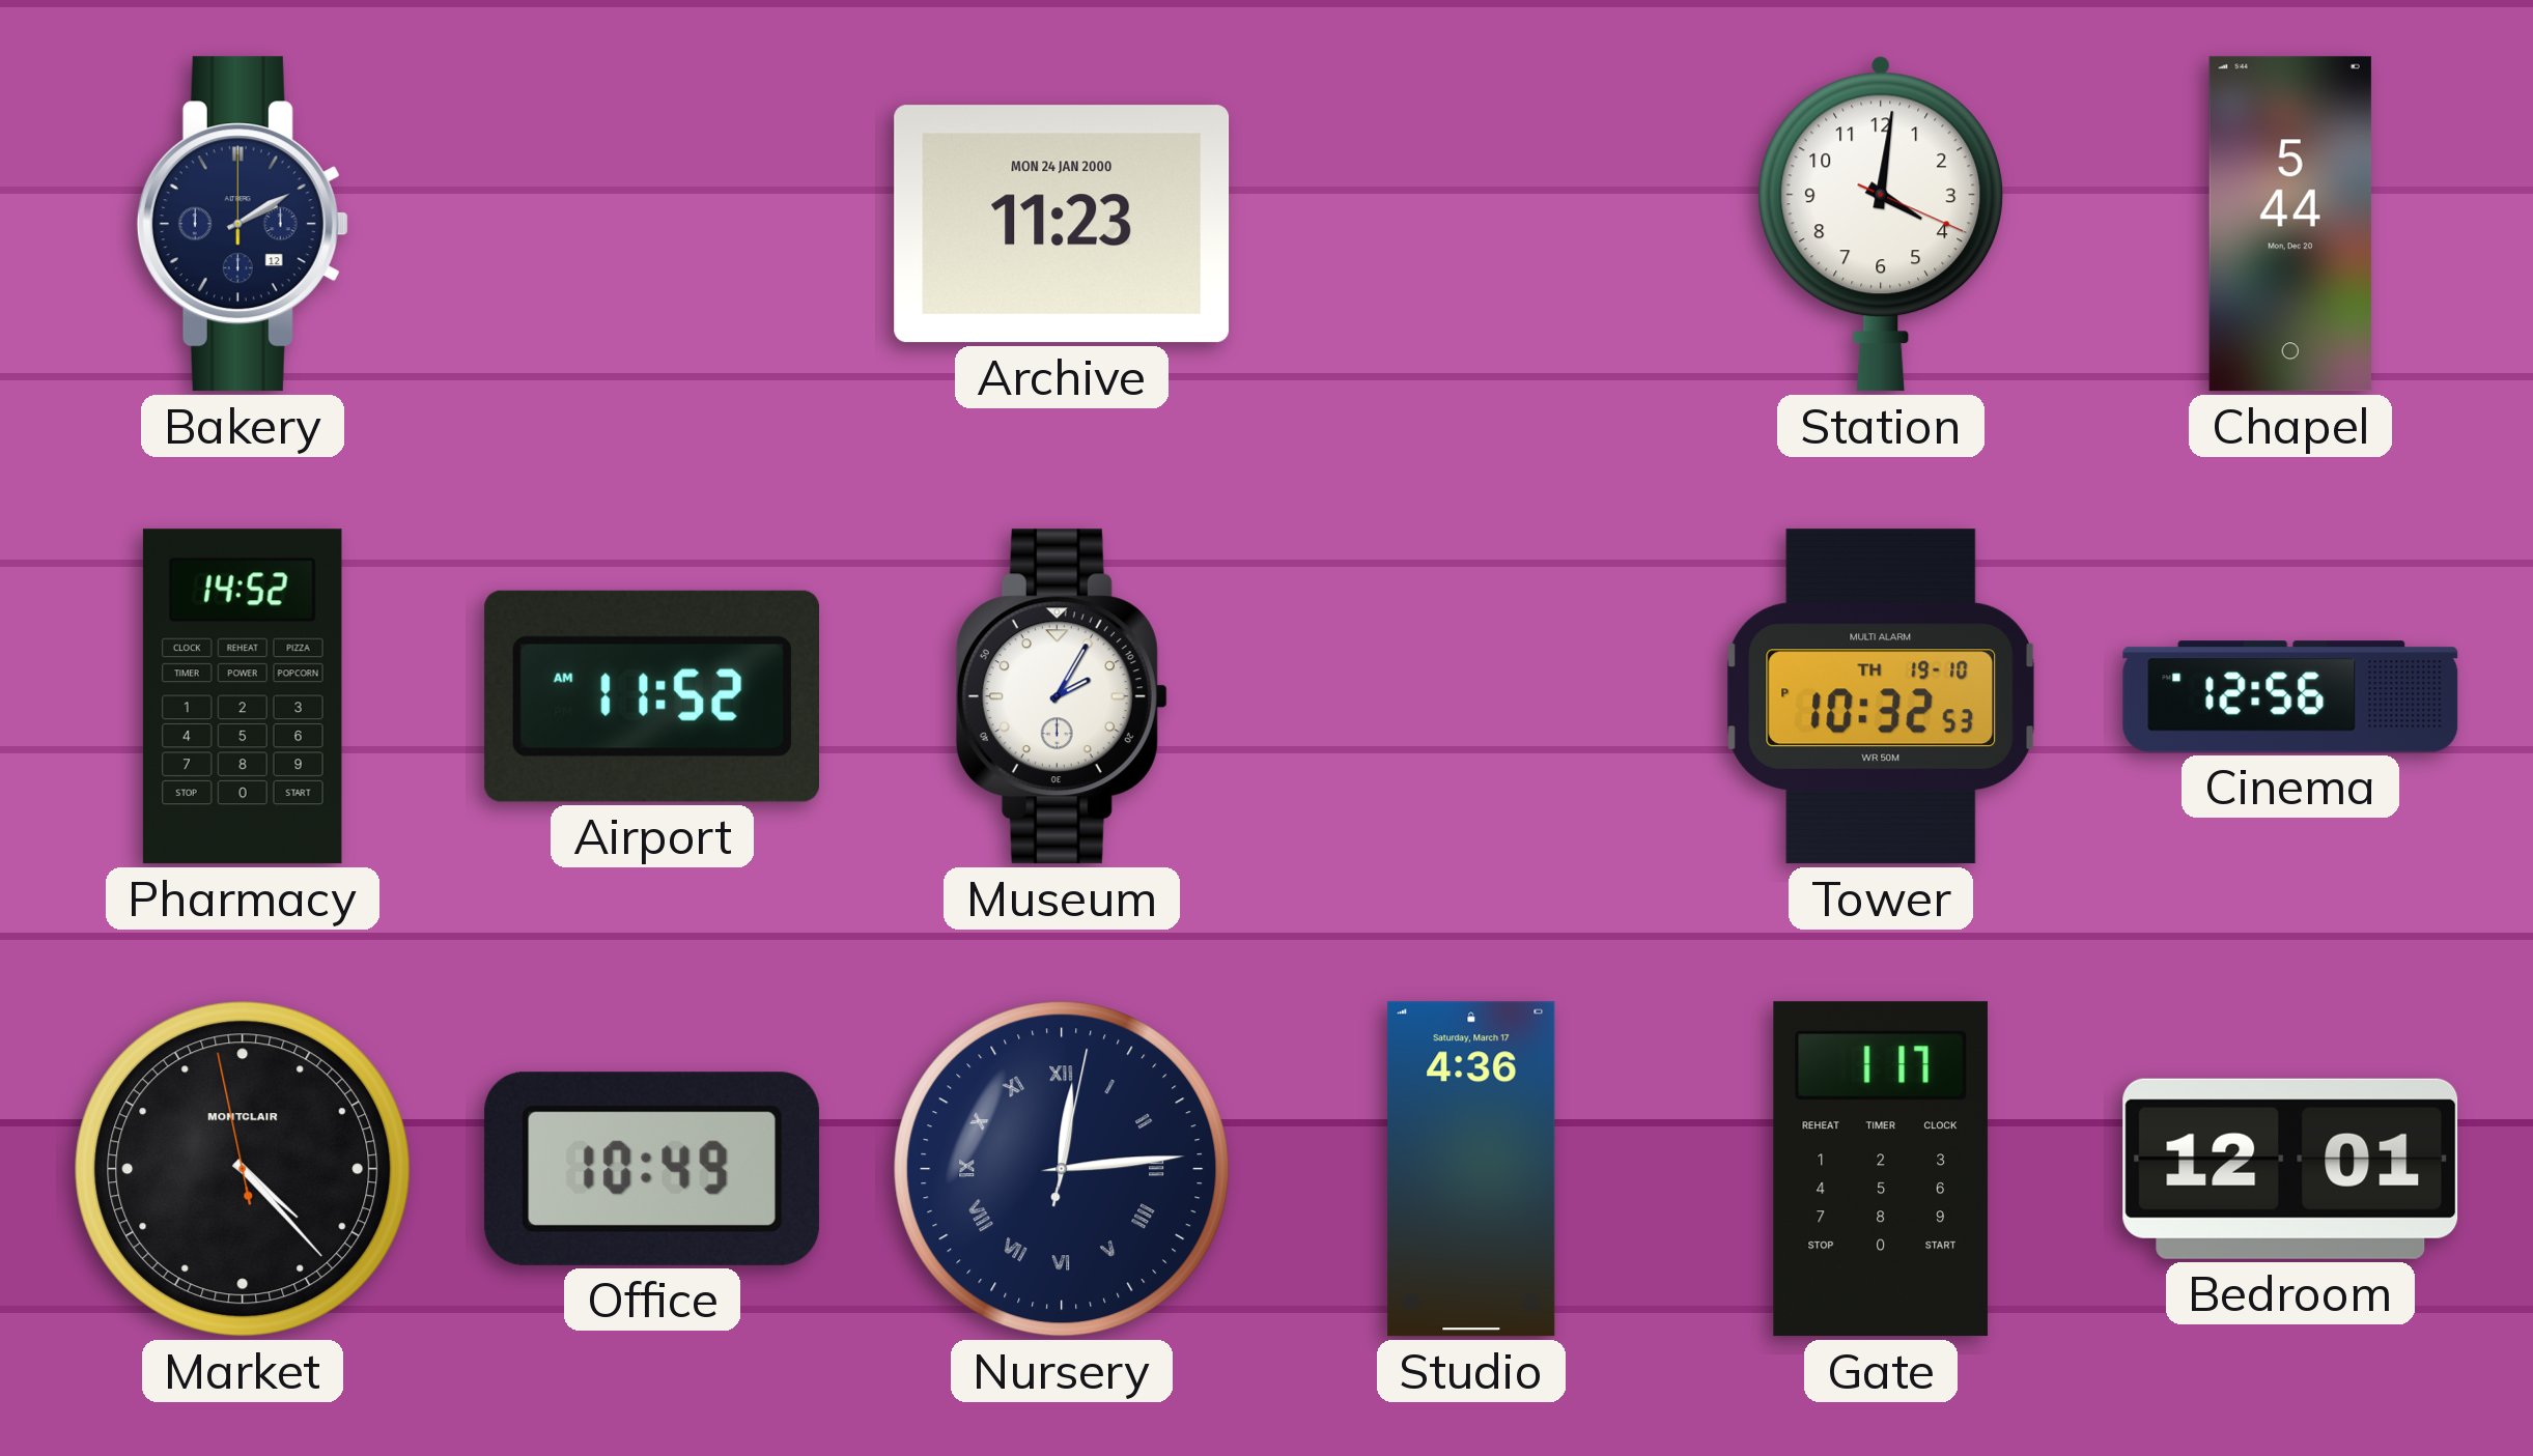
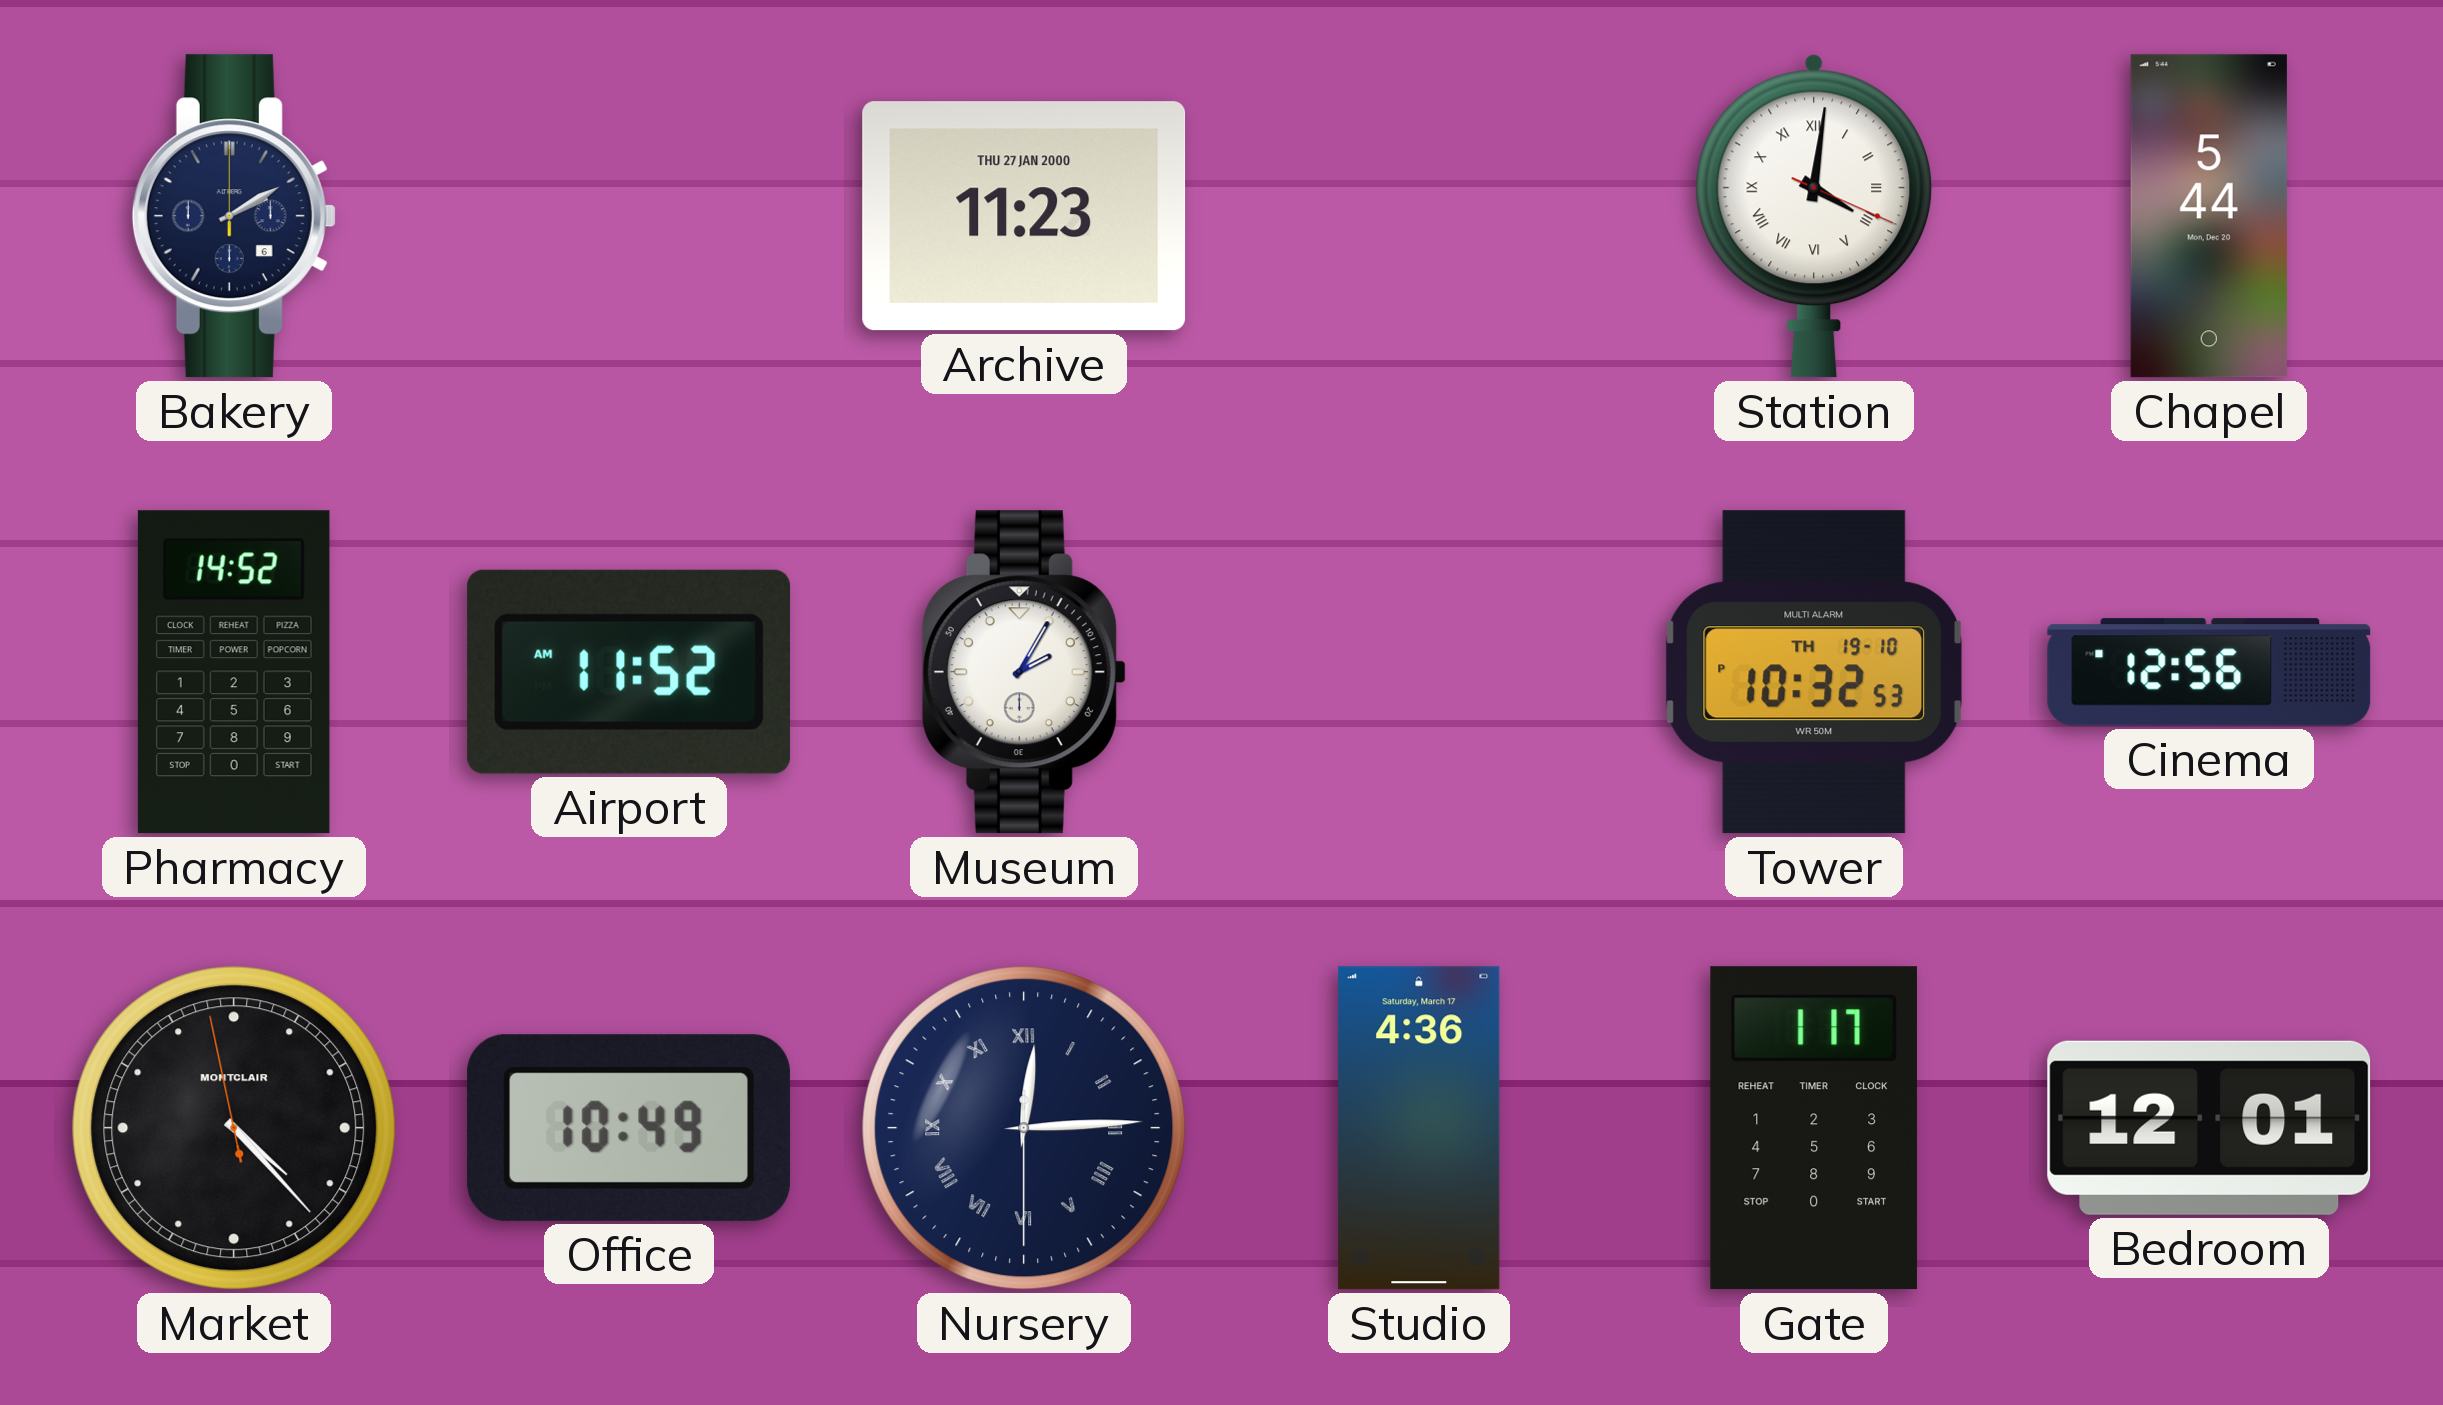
Bakery date: 12 -> 6 (234, 216)
Archive date: MON 24 JAN 2000 -> THU 27 JAN 2000 (1024, 216)
Station numerals: Arabic -> Roman (1814, 216)
Nursery: 12:14:02 -> 12:14:30 (1024, 1128)
